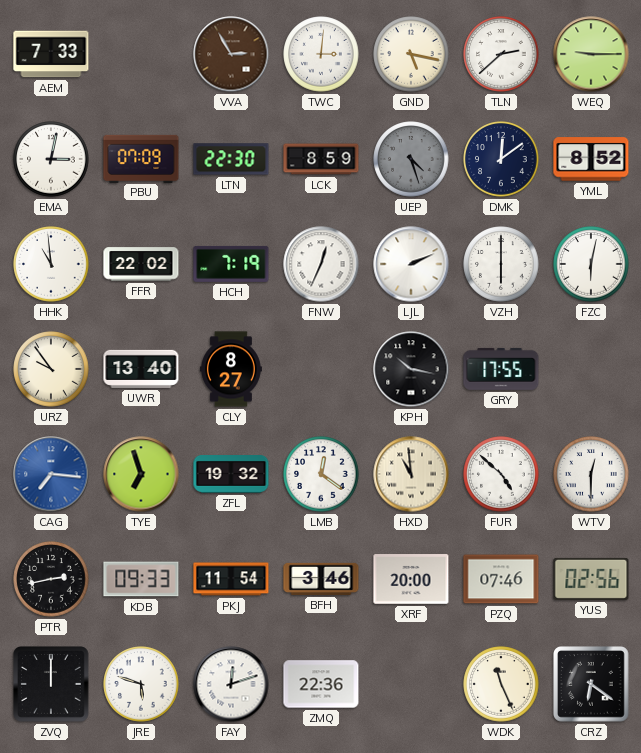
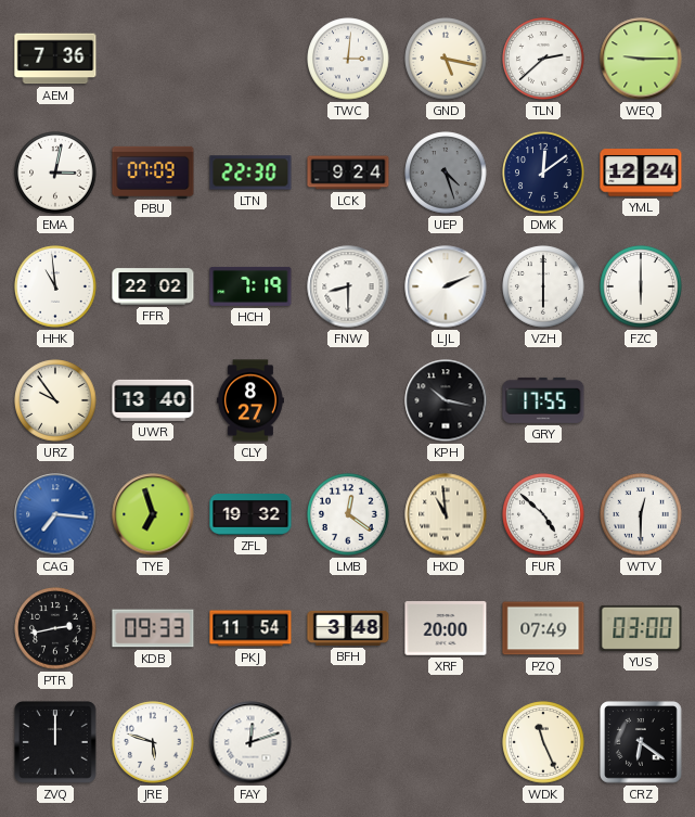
AEM: 7:33 -> 7:36 (55, 59)
VVA: 2:55 -> none (231, 54)
LCK: 8:59 -> 9:24 (348, 173)
YML: 8:52 -> 12:24 (641, 173)
FNW: 12:34 -> 8:30 (348, 286)
FZC: 6:02 -> 6:00 (641, 286)
BFH: 3:46 -> 3:48 (348, 628)
PZQ: 07:46 -> 07:49 (543, 628)
YUS: 02:56 -> 03:00 (641, 628)
ZMQ: 22:36 -> none (321, 684)
